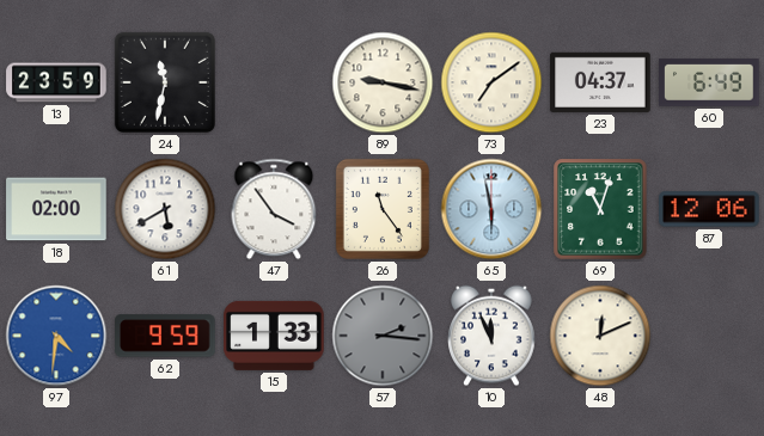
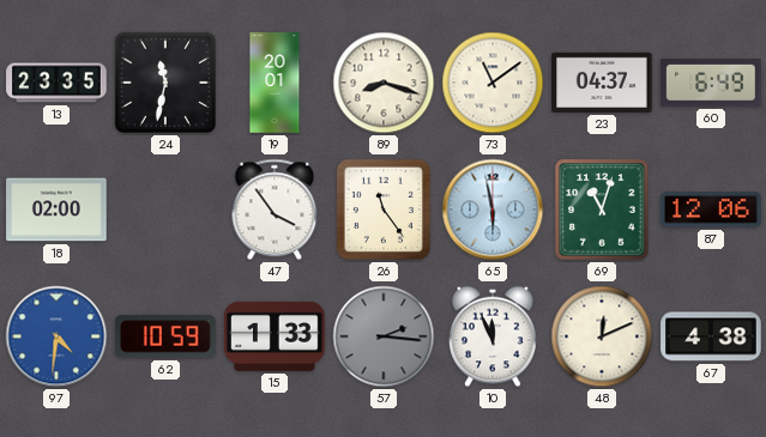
13: 23:59 -> 23:35 (56, 83)
19: none -> 20:01 (275, 83)
89: 9:17 -> 8:18 (384, 83)
73: 7:09 -> 11:09 (493, 83)
61: 5:40 -> none (165, 209)
62: 9:59 -> 10:59 (165, 336)
67: none -> 4:38 (711, 336)
